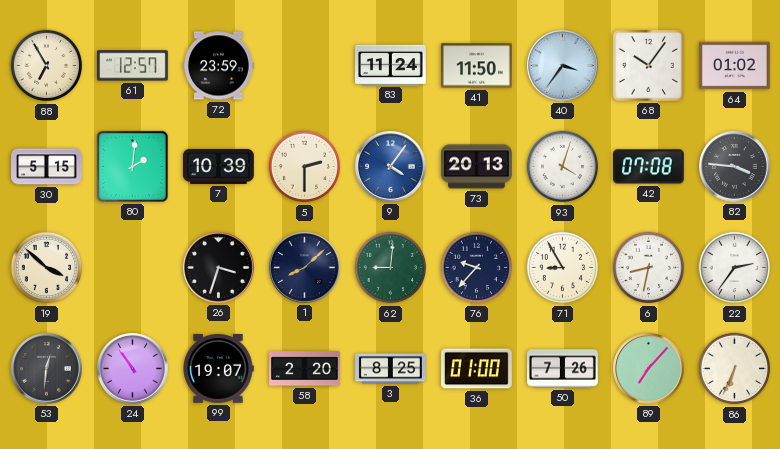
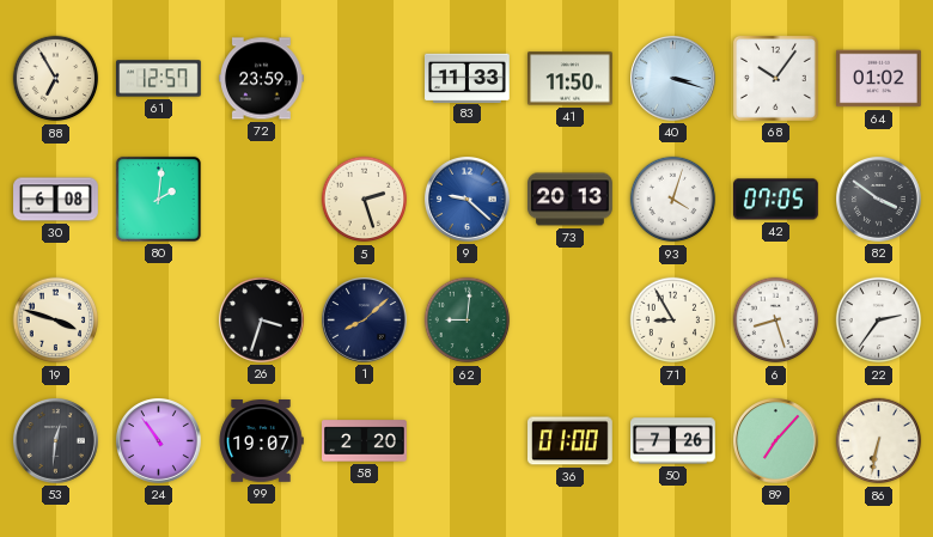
83: 11:24 -> 11:33 (468, 78)
40: 3:36 -> 3:18 (673, 79)
30: 5:15 -> 6:08 (56, 200)
7: 10:39 -> none (219, 166)
5: 2:30 -> 2:27 (365, 200)
9: 4:06 -> 9:22 (468, 200)
42: 07:08 -> 07:05 (776, 200)
82: 3:46 -> 3:51 (879, 200)
19: 3:52 -> 3:48 (56, 321)
76: 9:37 -> none (477, 268)
6: 8:32 -> 8:27 (776, 321)
3: 8:25 -> none (391, 369)
86: 6:34 -> 6:32 (879, 441)
